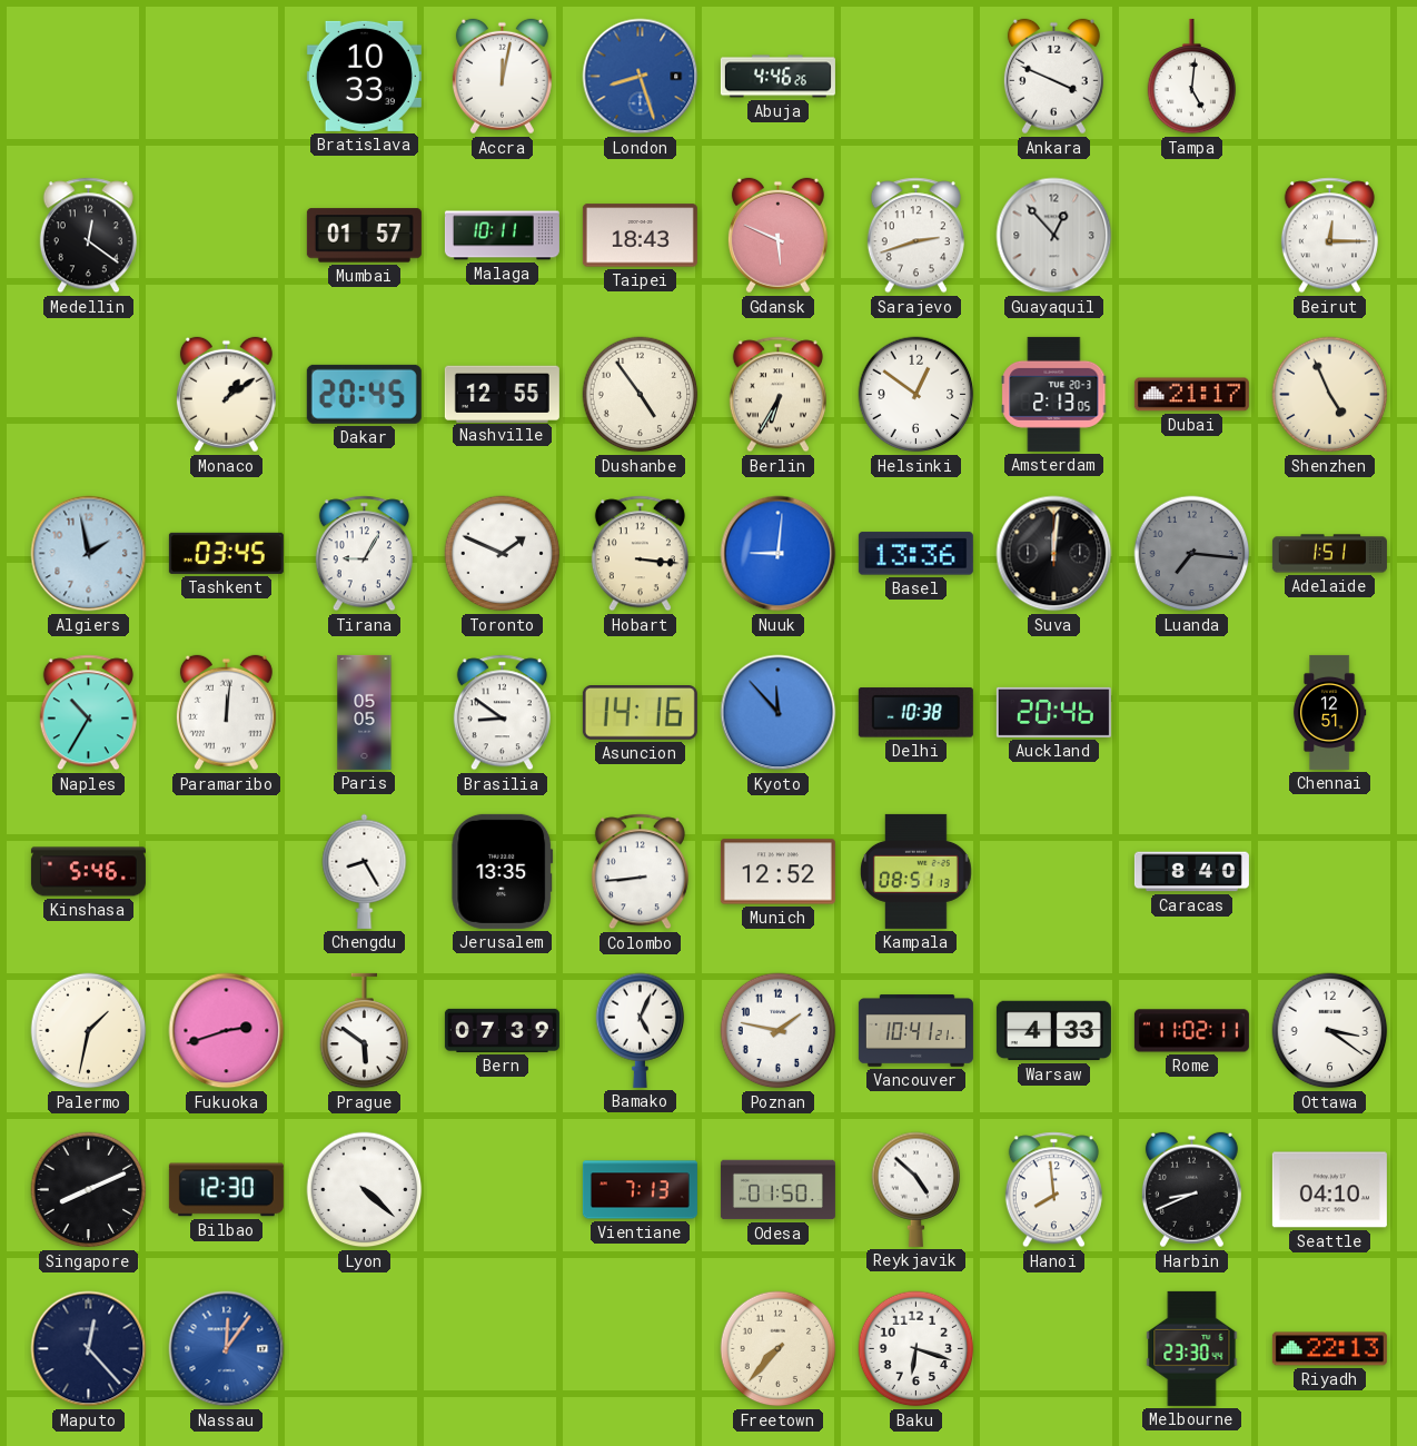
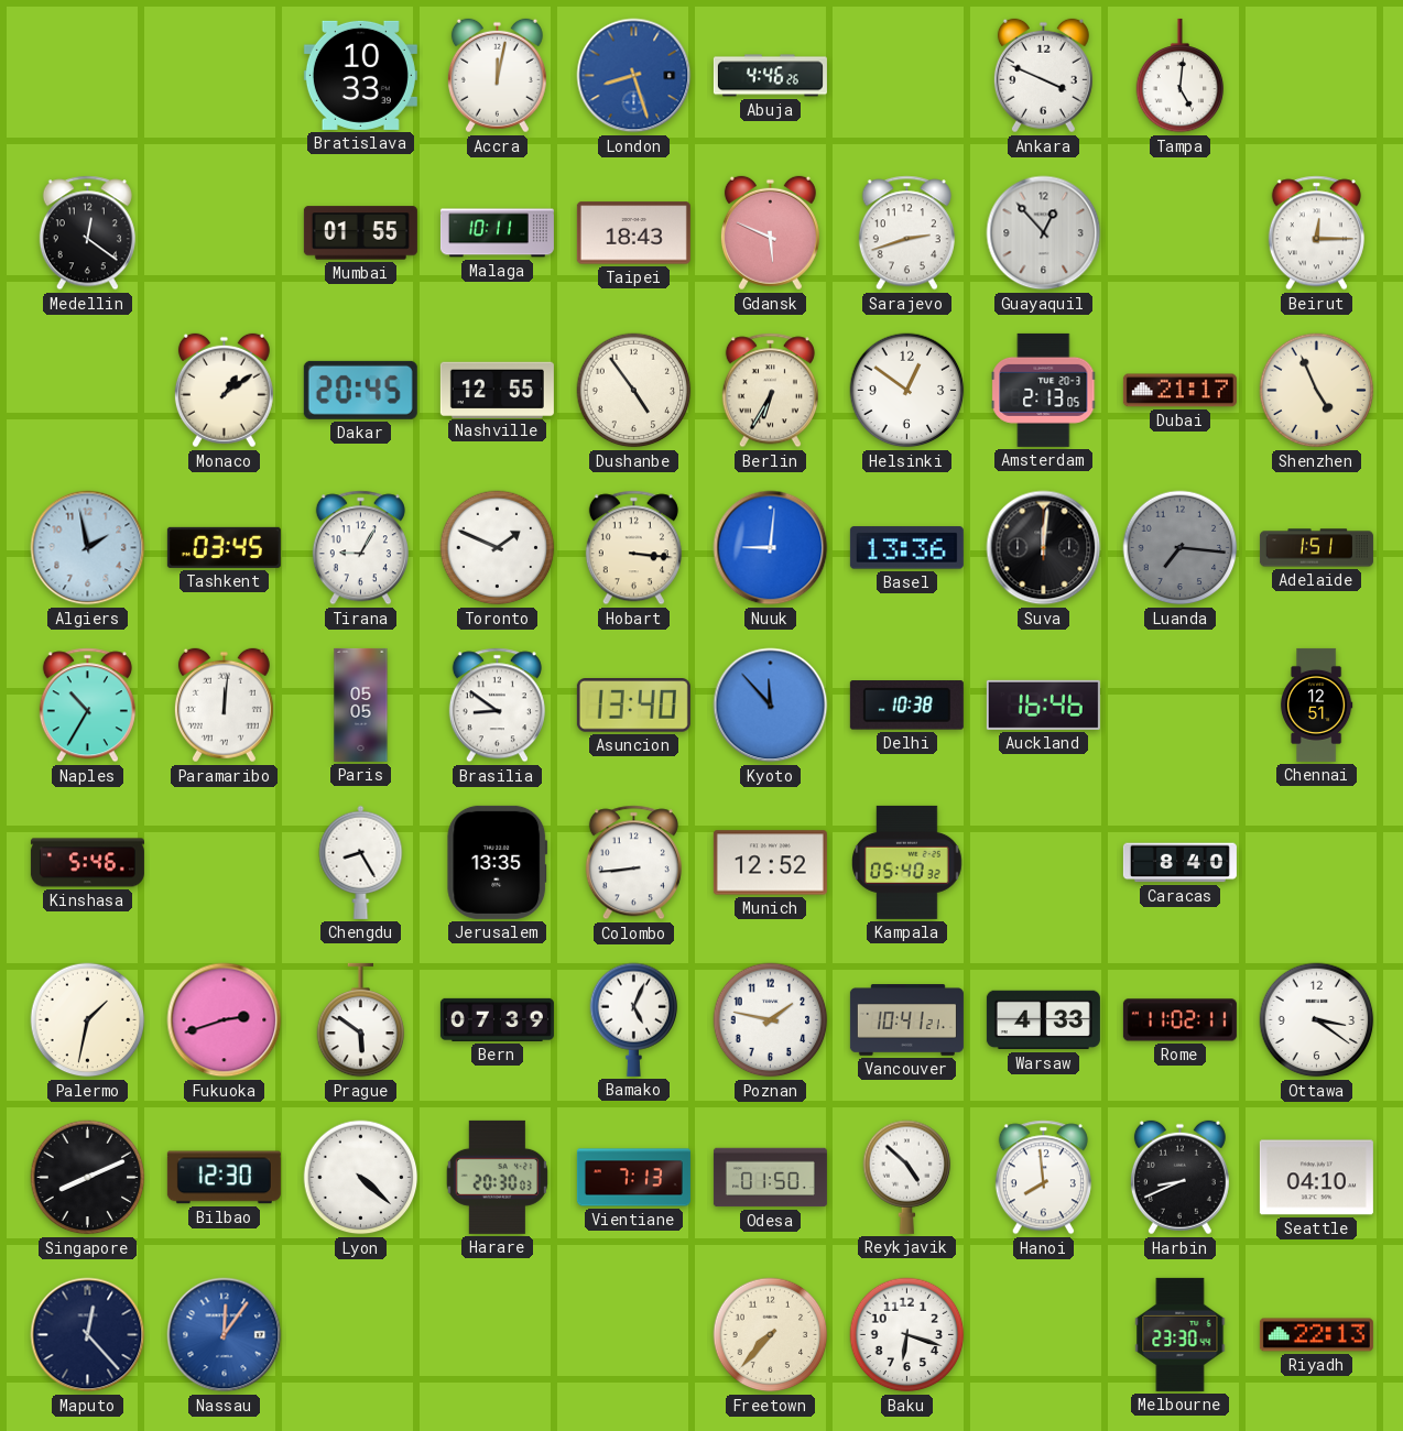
Mumbai: 01:57 -> 01:55 (360, 233)
Asuncion: 14:16 -> 13:40 (633, 706)
Auckland: 20:46 -> 16:46 (1043, 704)
Kampala: 08:51 -> 05:40 (907, 862)
Harare: none -> 20:30 (497, 1177)
